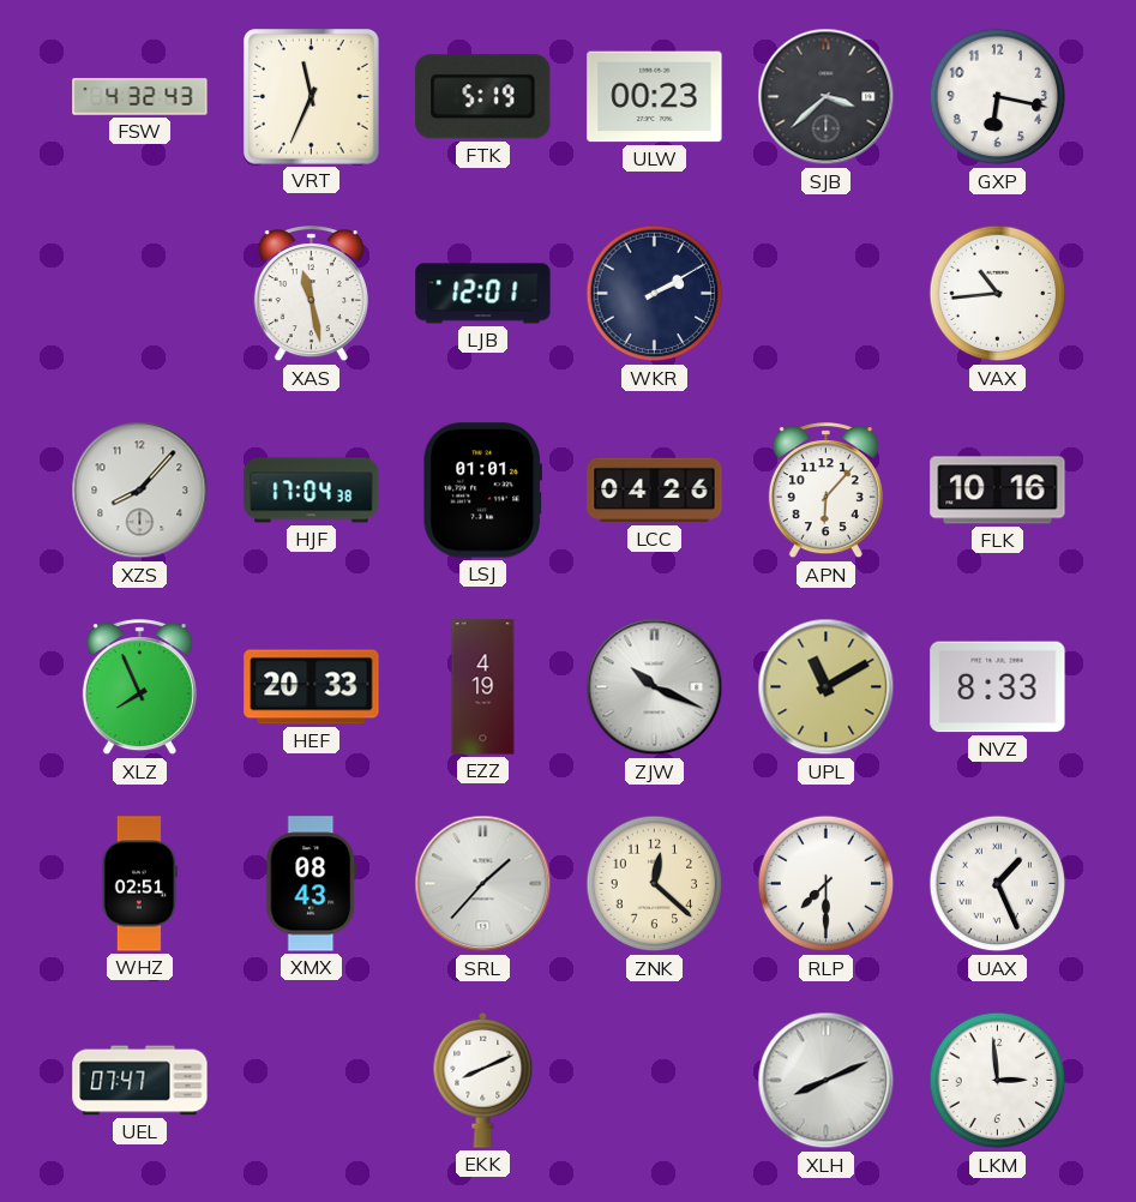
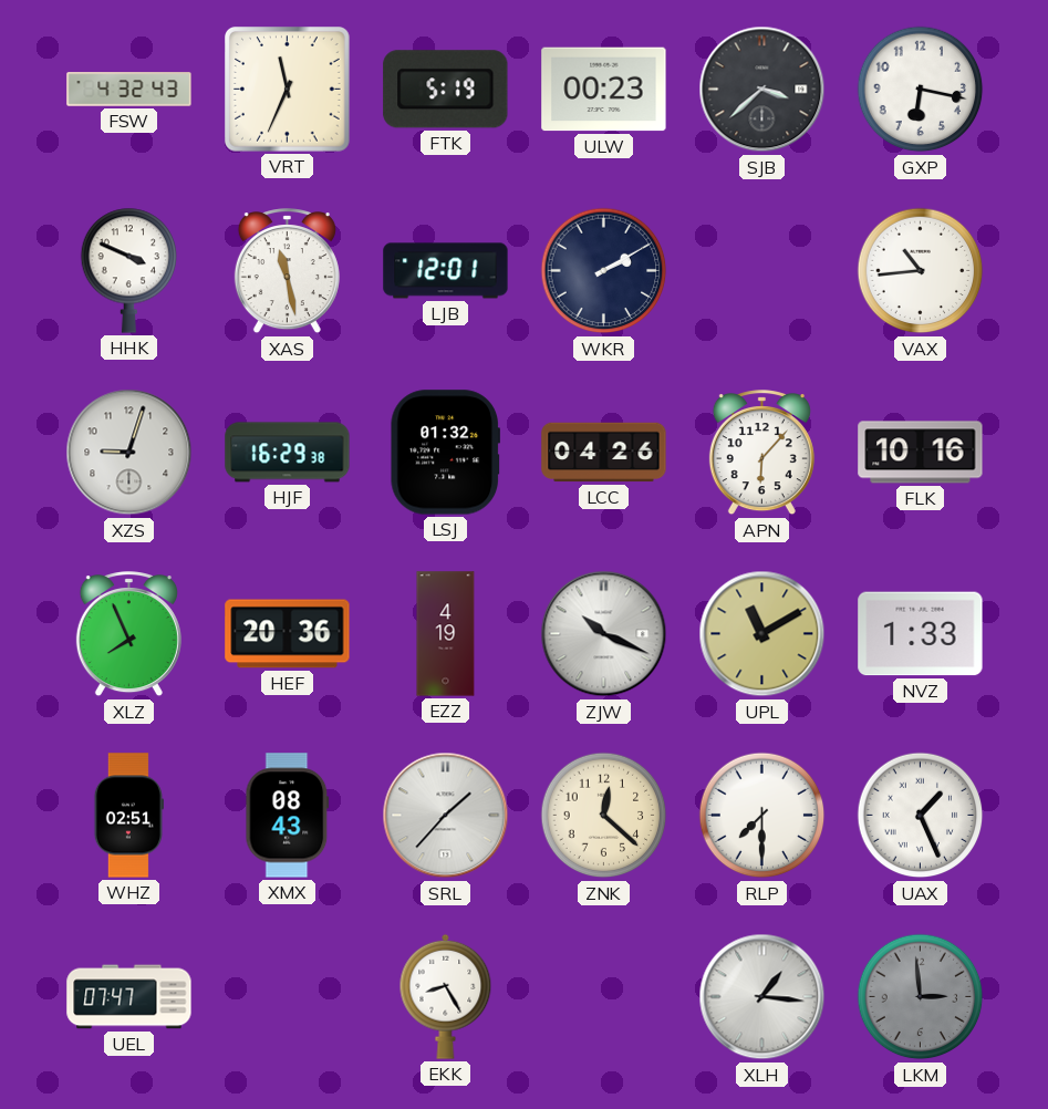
HHK: none -> 3:49 (129, 270)
XZS: 8:07 -> 9:03 (129, 453)
HJF: 17:04 -> 16:29 (288, 453)
LSJ: 01:01 -> 01:32 (445, 453)
HEF: 20:33 -> 20:36 (288, 634)
NVZ: 8:33 -> 1:33 (921, 634)
EKK: 8:11 -> 8:25 (446, 996)
XLH: 8:11 -> 1:16 (762, 997)
LKM dial: white -> grey (921, 997)
